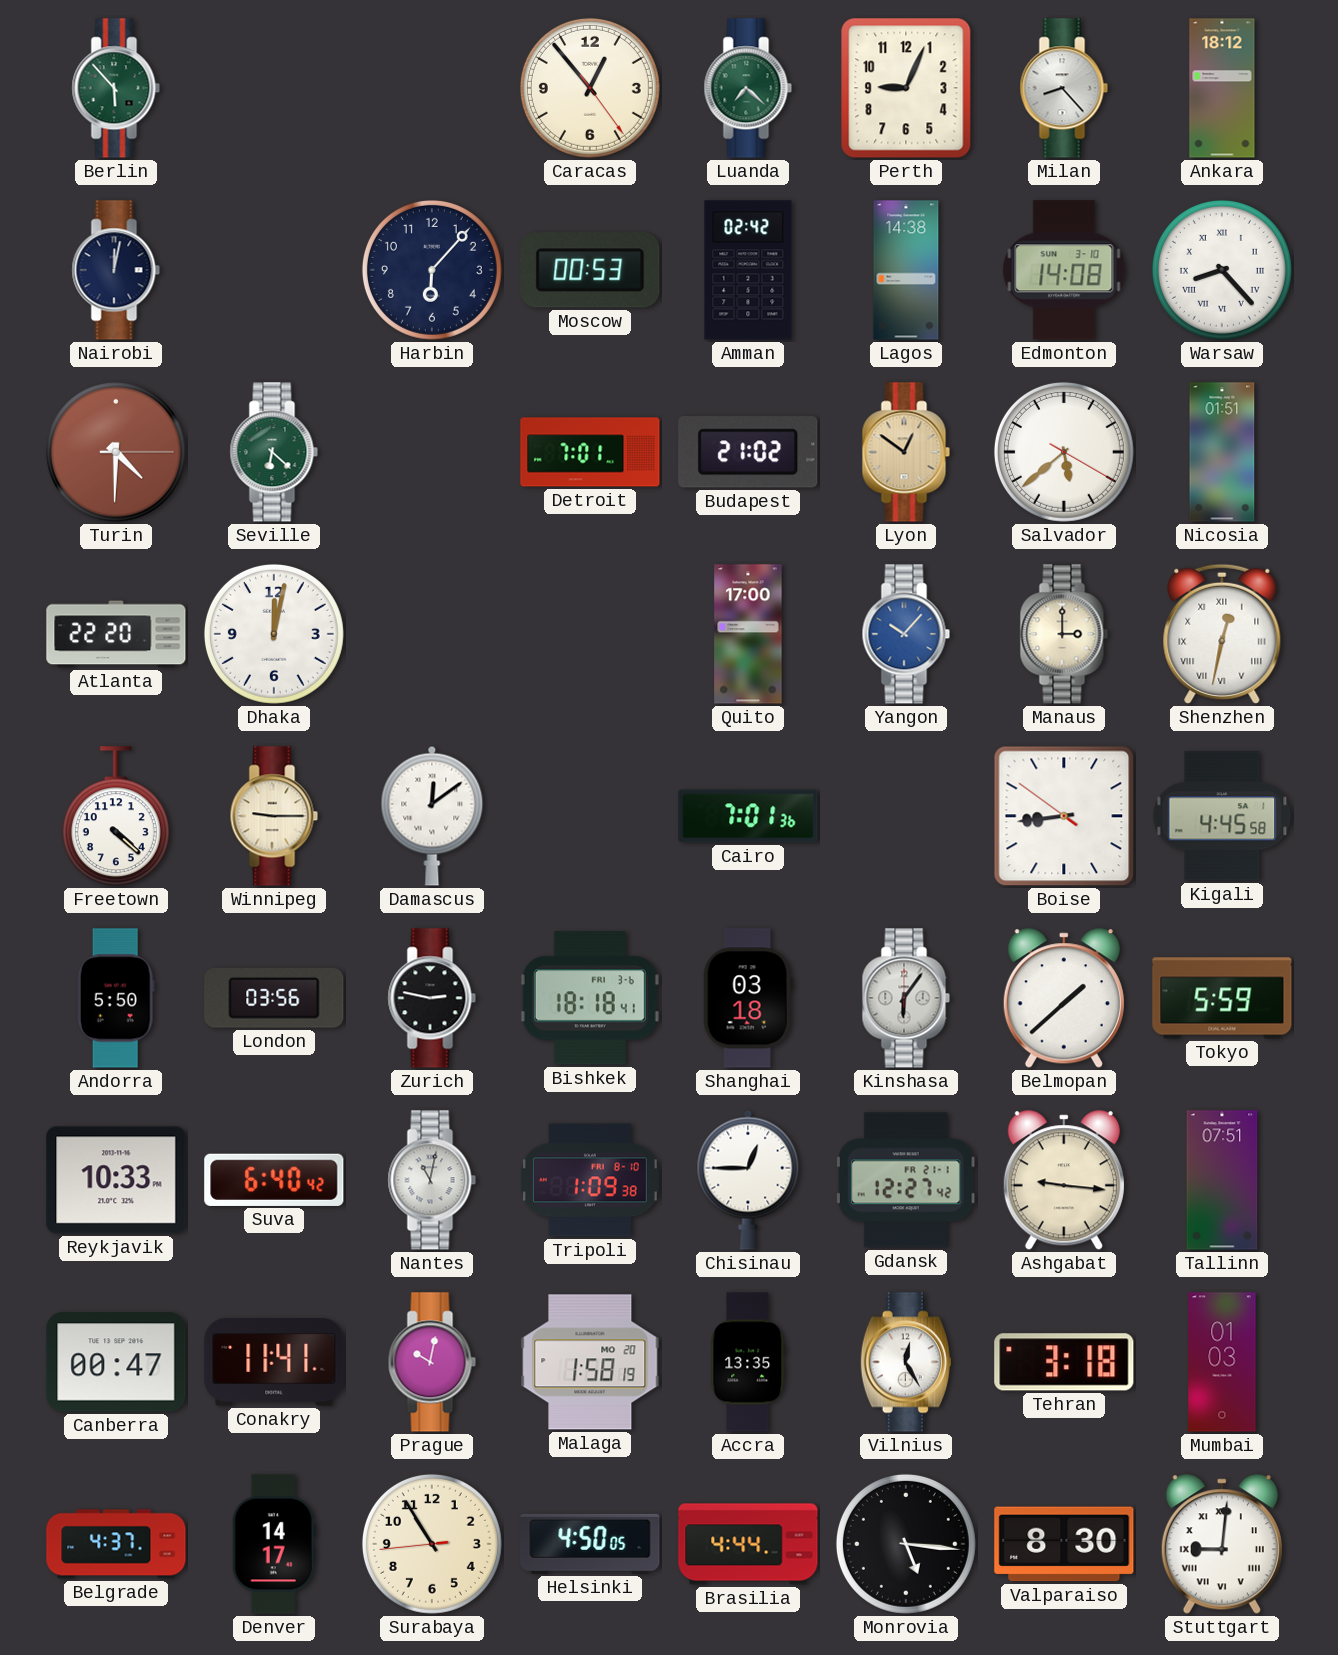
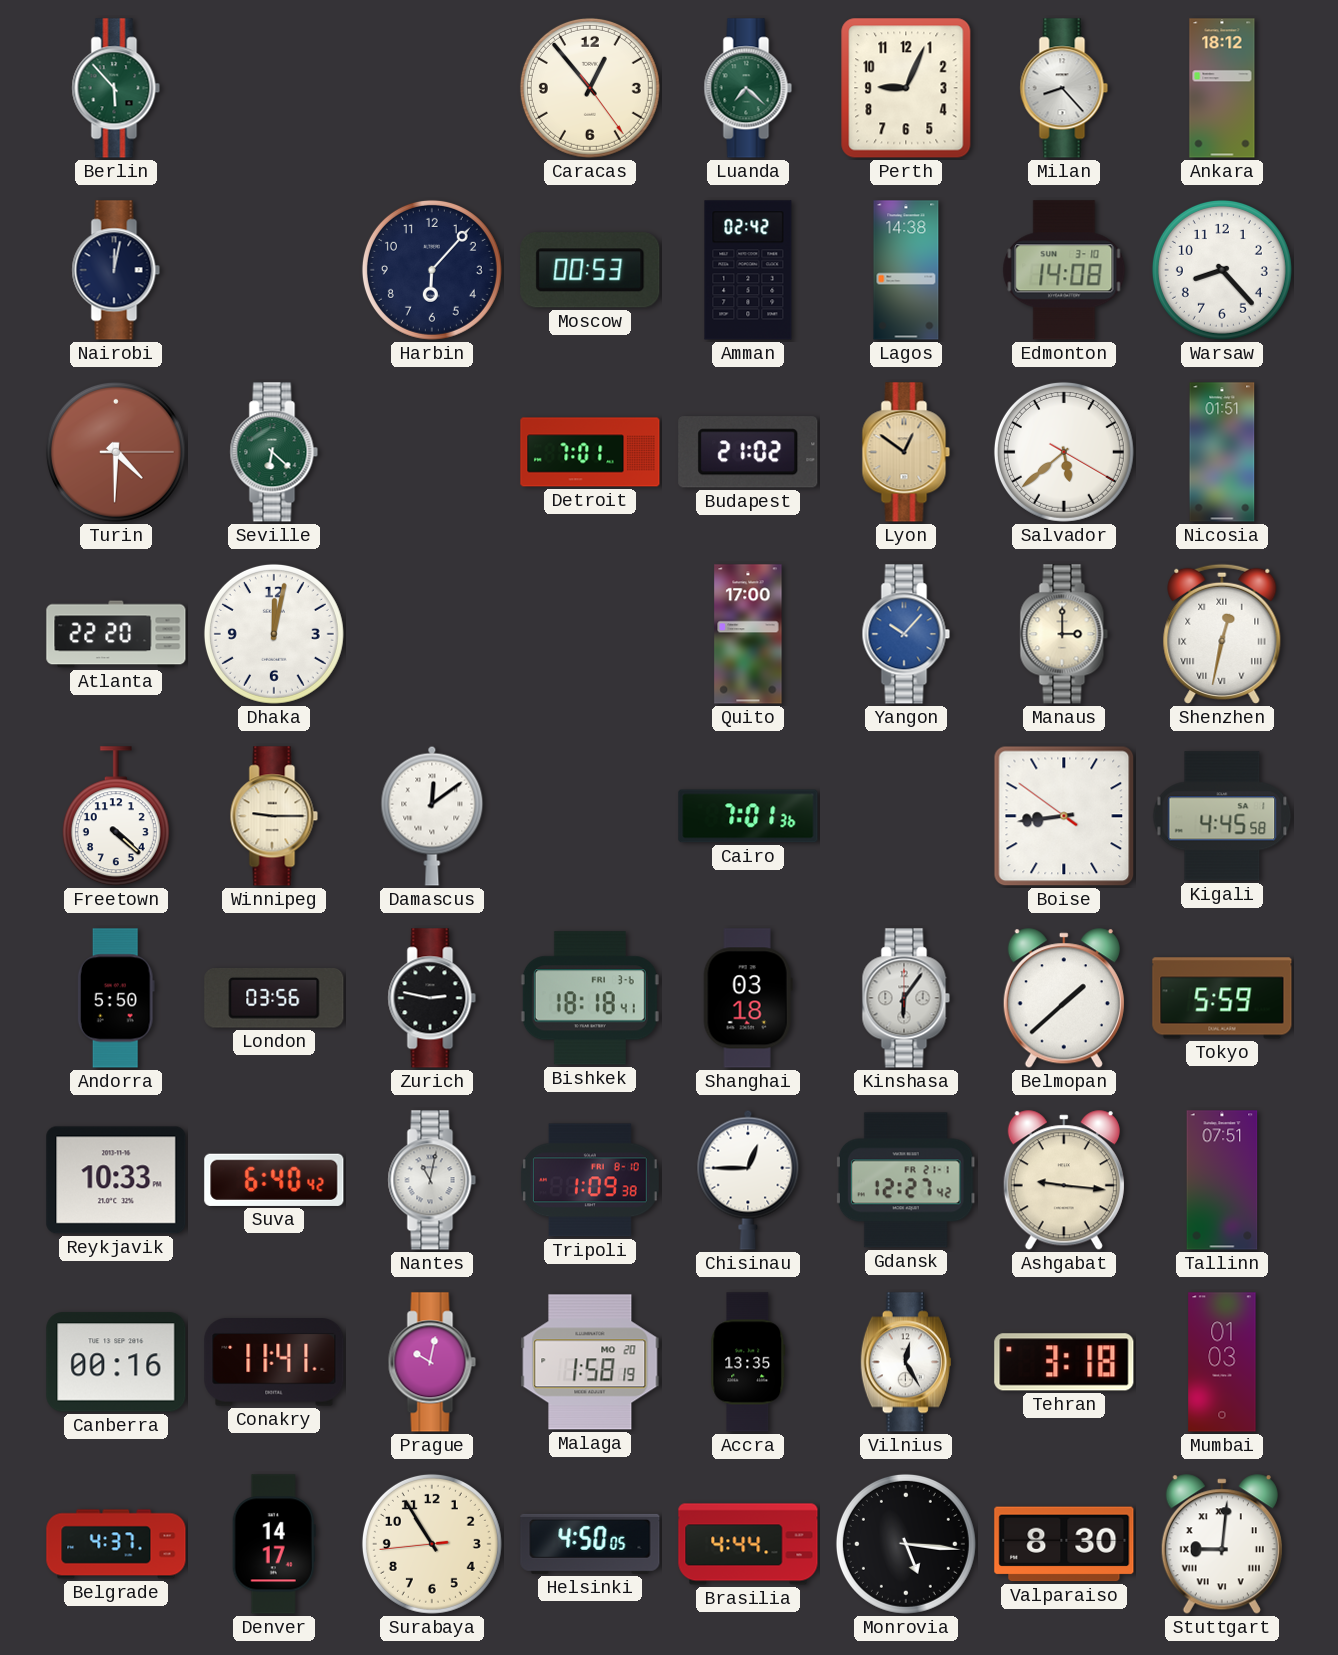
Warsaw numerals: Roman -> Arabic (1222, 270)
Canberra: 00:47 -> 00:16 (116, 1362)
